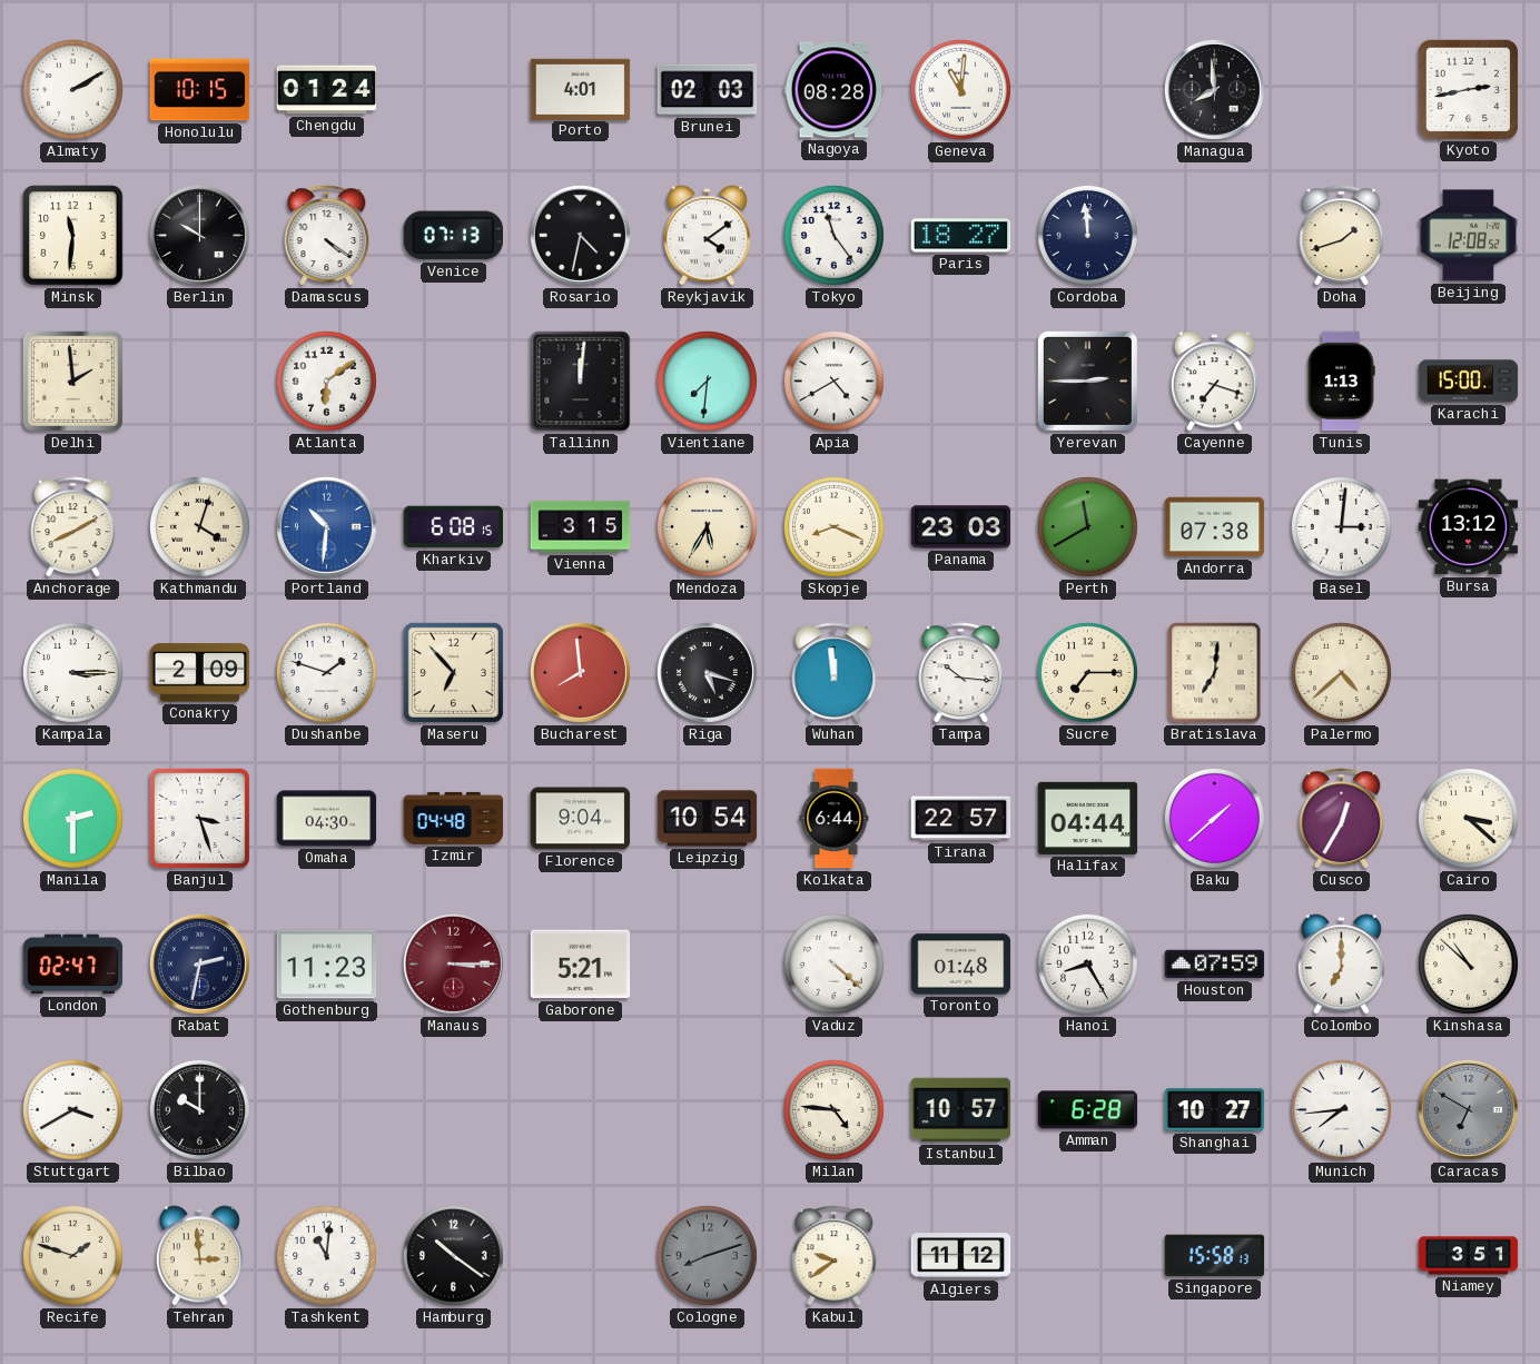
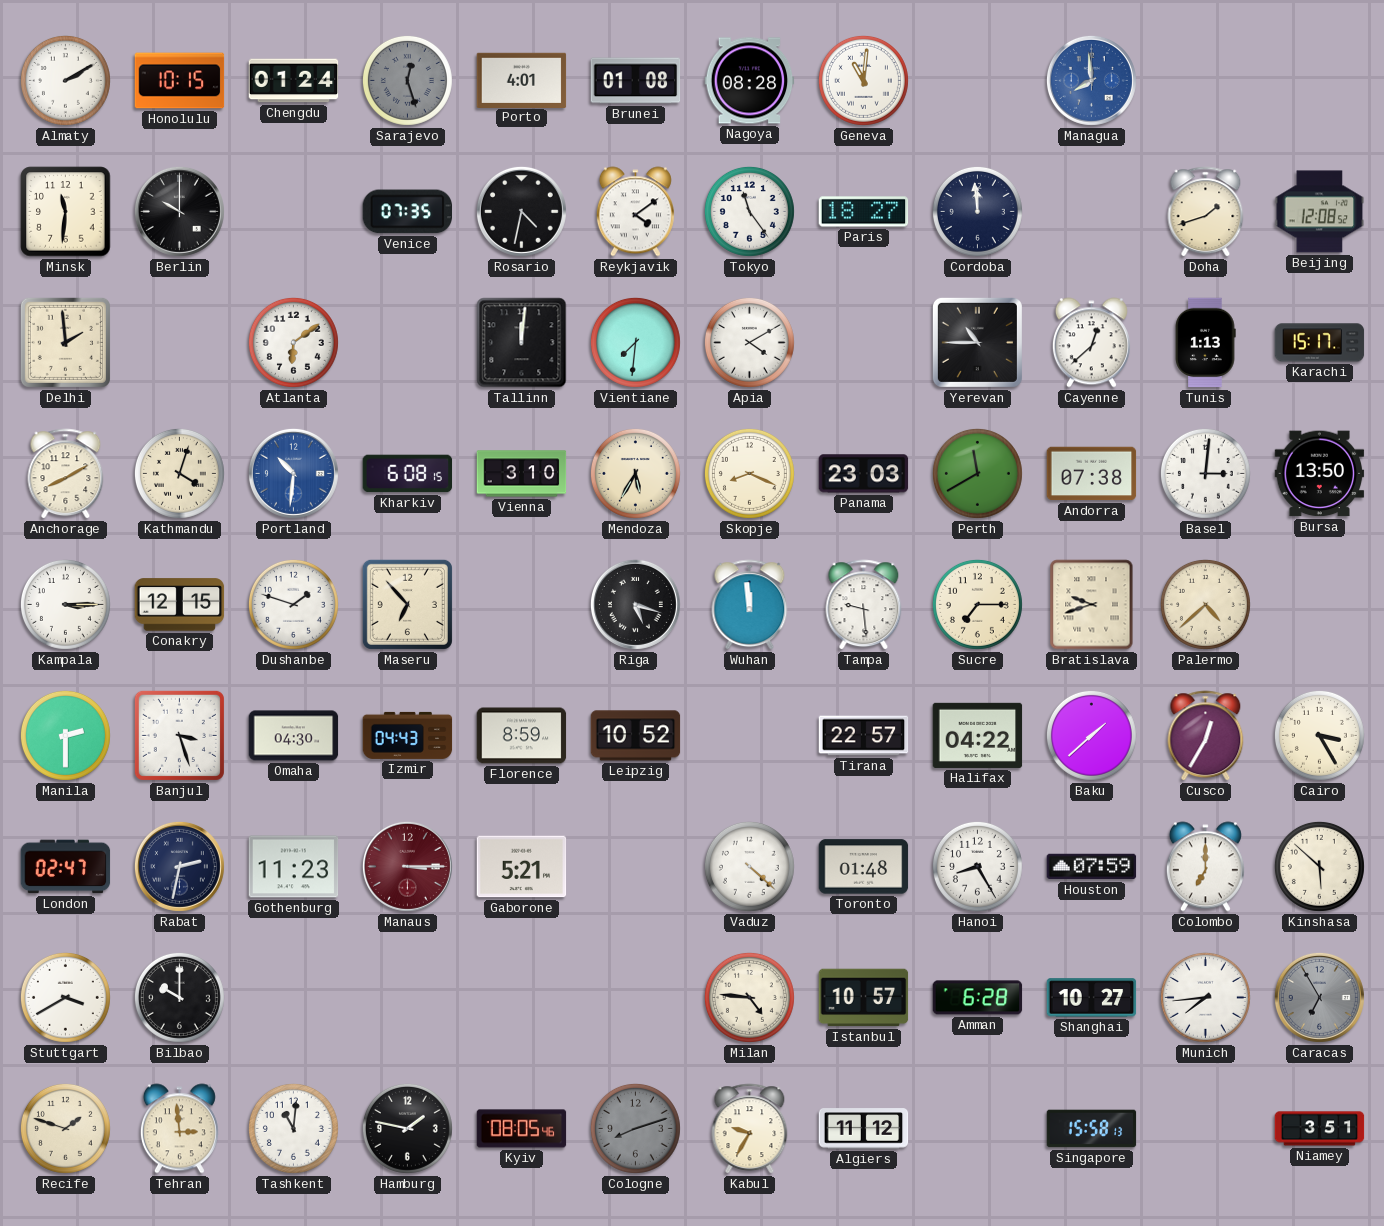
Sarajevo: none -> 12:27 (407, 80)
Brunei: 02:03 -> 01:08 (636, 81)
Managua dial: black -> blue (1091, 80)
Kyoto: 2:43 -> none (1468, 89)
Damascus: 4:21 -> none (327, 236)
Venice: 07:13 -> 07:35 (408, 212)
Apia: 4:40 -> 4:10 (749, 342)
Yerevan: 2:45 -> 10:45 (977, 342)
Cayenne: 7:18 -> 12:38 (1091, 343)
Karachi: 15:00 -> 15:17 (1320, 343)
Vienna: 3:15 -> 3:10 (522, 474)
Bursa: 13:12 -> 13:50 (1320, 474)
Conakry: 2:09 -> 12:15 (180, 605)
Bucharest: 7:59 -> none (580, 672)
Tampa: 10:16 -> 9:29 (864, 605)
Bratislava: 7:01 -> 9:42 (1092, 605)
Izmir: 04:48 -> 04:43 (408, 735)
Florence: 9:04 -> 8:59 (522, 736)
Leipzig: 10:54 -> 10:52 (636, 736)
Kolkata: 6:44 -> none (835, 819)
Halifax: 04:44 -> 04:22 (978, 735)
Cairo: 3:22 -> 3:25 (1319, 735)
Kinshasa: 10:52 -> 5:52 (1319, 866)
Caracas: 6:50 -> 6:55 (1319, 997)
Hamburg: 10:21 -> 1:47 (407, 1128)
Kyiv: none -> 08:05 (522, 1129)
Kabul: 9:39 -> 9:35 (750, 1129)
